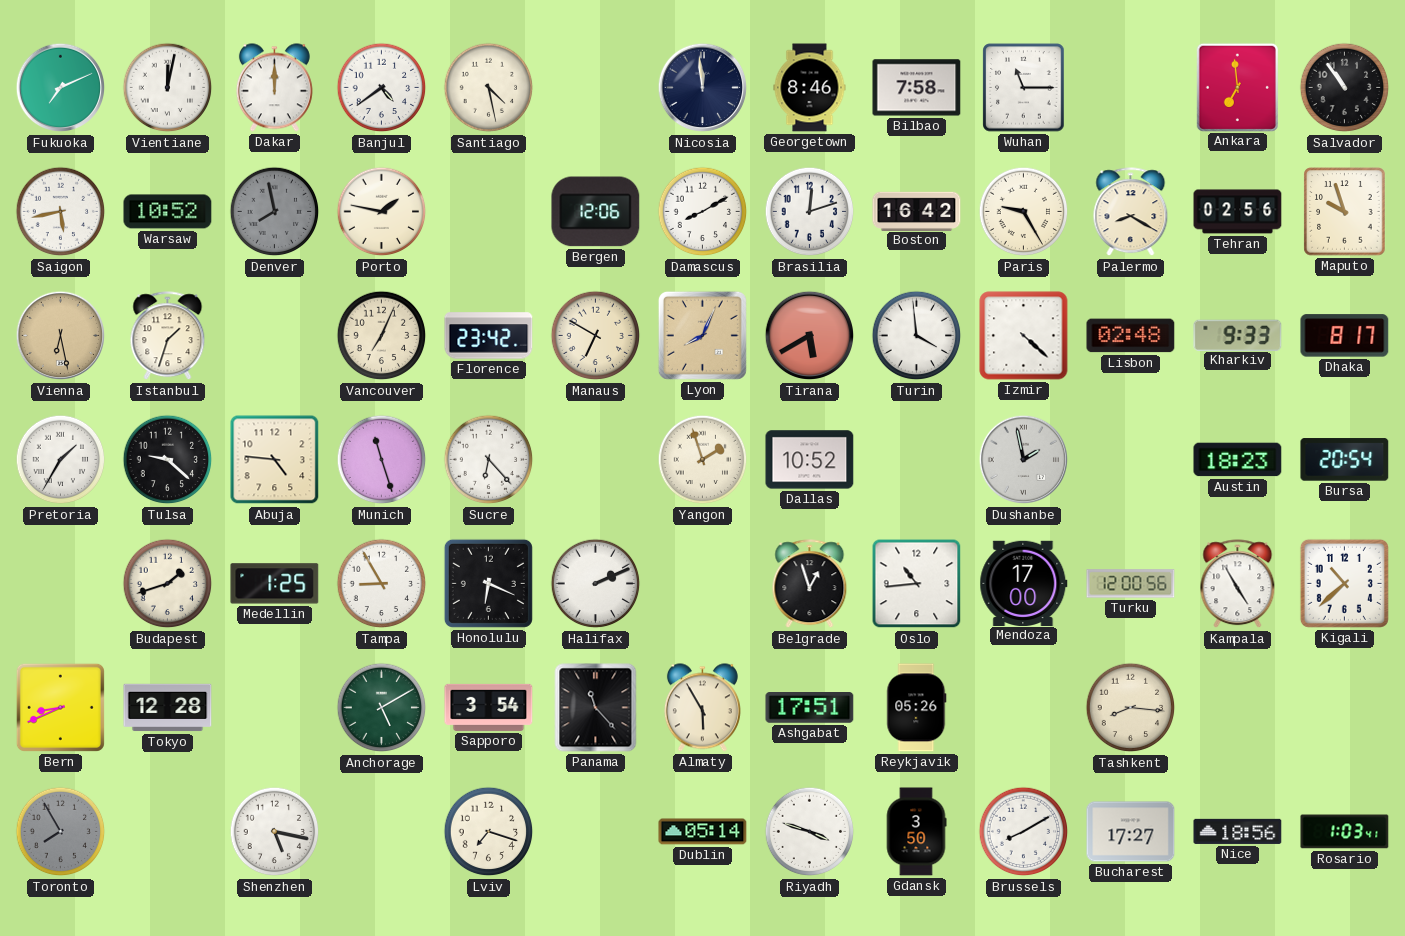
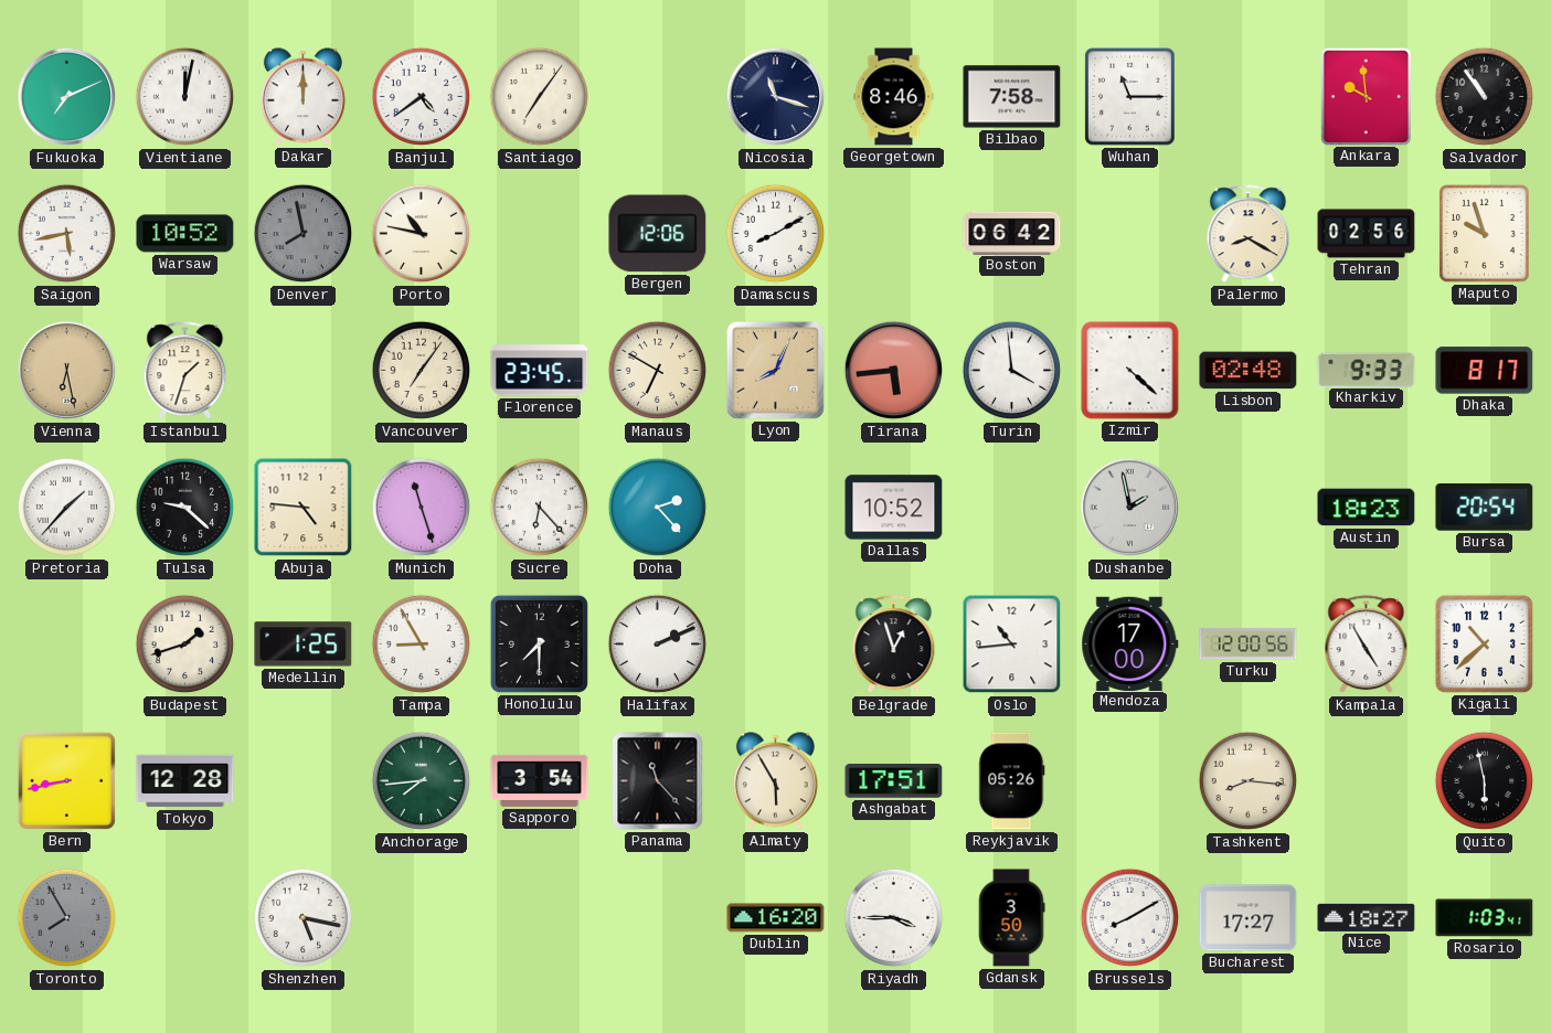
Santiago: 4:28 -> 7:06 (540, 97)
Nicosia: 11:59 -> 11:18 (776, 97)
Ankara: 6:59 -> 9:59 (1366, 96)
Porto: 1:47 -> 10:47 (422, 234)
Brasilia: 12:12 -> none (810, 212)
Boston: 16:42 -> 06:42 (1012, 233)
Paris: 9:25 -> none (1024, 212)
Vancouver: 7:04 -> 7:06 (422, 371)
Florence: 23:42 -> 23:45 (540, 371)
Tirana: 5:40 -> 5:44 (894, 371)
Pretoria: 1:35 -> 1:37 (67, 508)
Doha: none -> 2:23 (658, 508)
Yangon: 1:57 -> none (703, 460)
Honolulu: 6:19 -> 7:30 (539, 643)
Bern: 8:41 -> 8:43 (66, 780)
Anchorage: 5:10 -> 7:44 (422, 781)
Quito: none -> 5:58 (1485, 781)
Lviv: 7:18 -> none (489, 832)
Dublin: 05:14 -> 16:20 (776, 918)
Riyadh: 3:48 -> 3:45 (894, 918)
Nice: 18:56 -> 18:27 (1367, 917)
